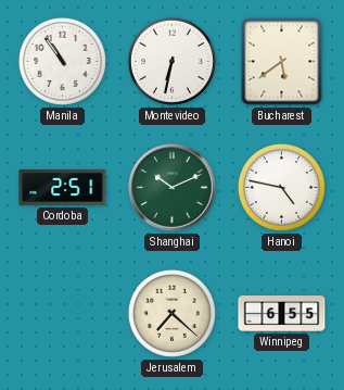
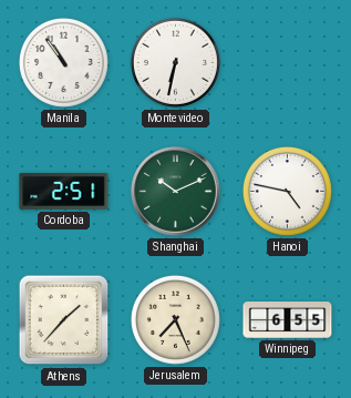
Bucharest: 5:39 -> none (282, 62)
Athens: none -> 1:37 (64, 320)
Jerusalem: 7:22 -> 7:26 (175, 319)
